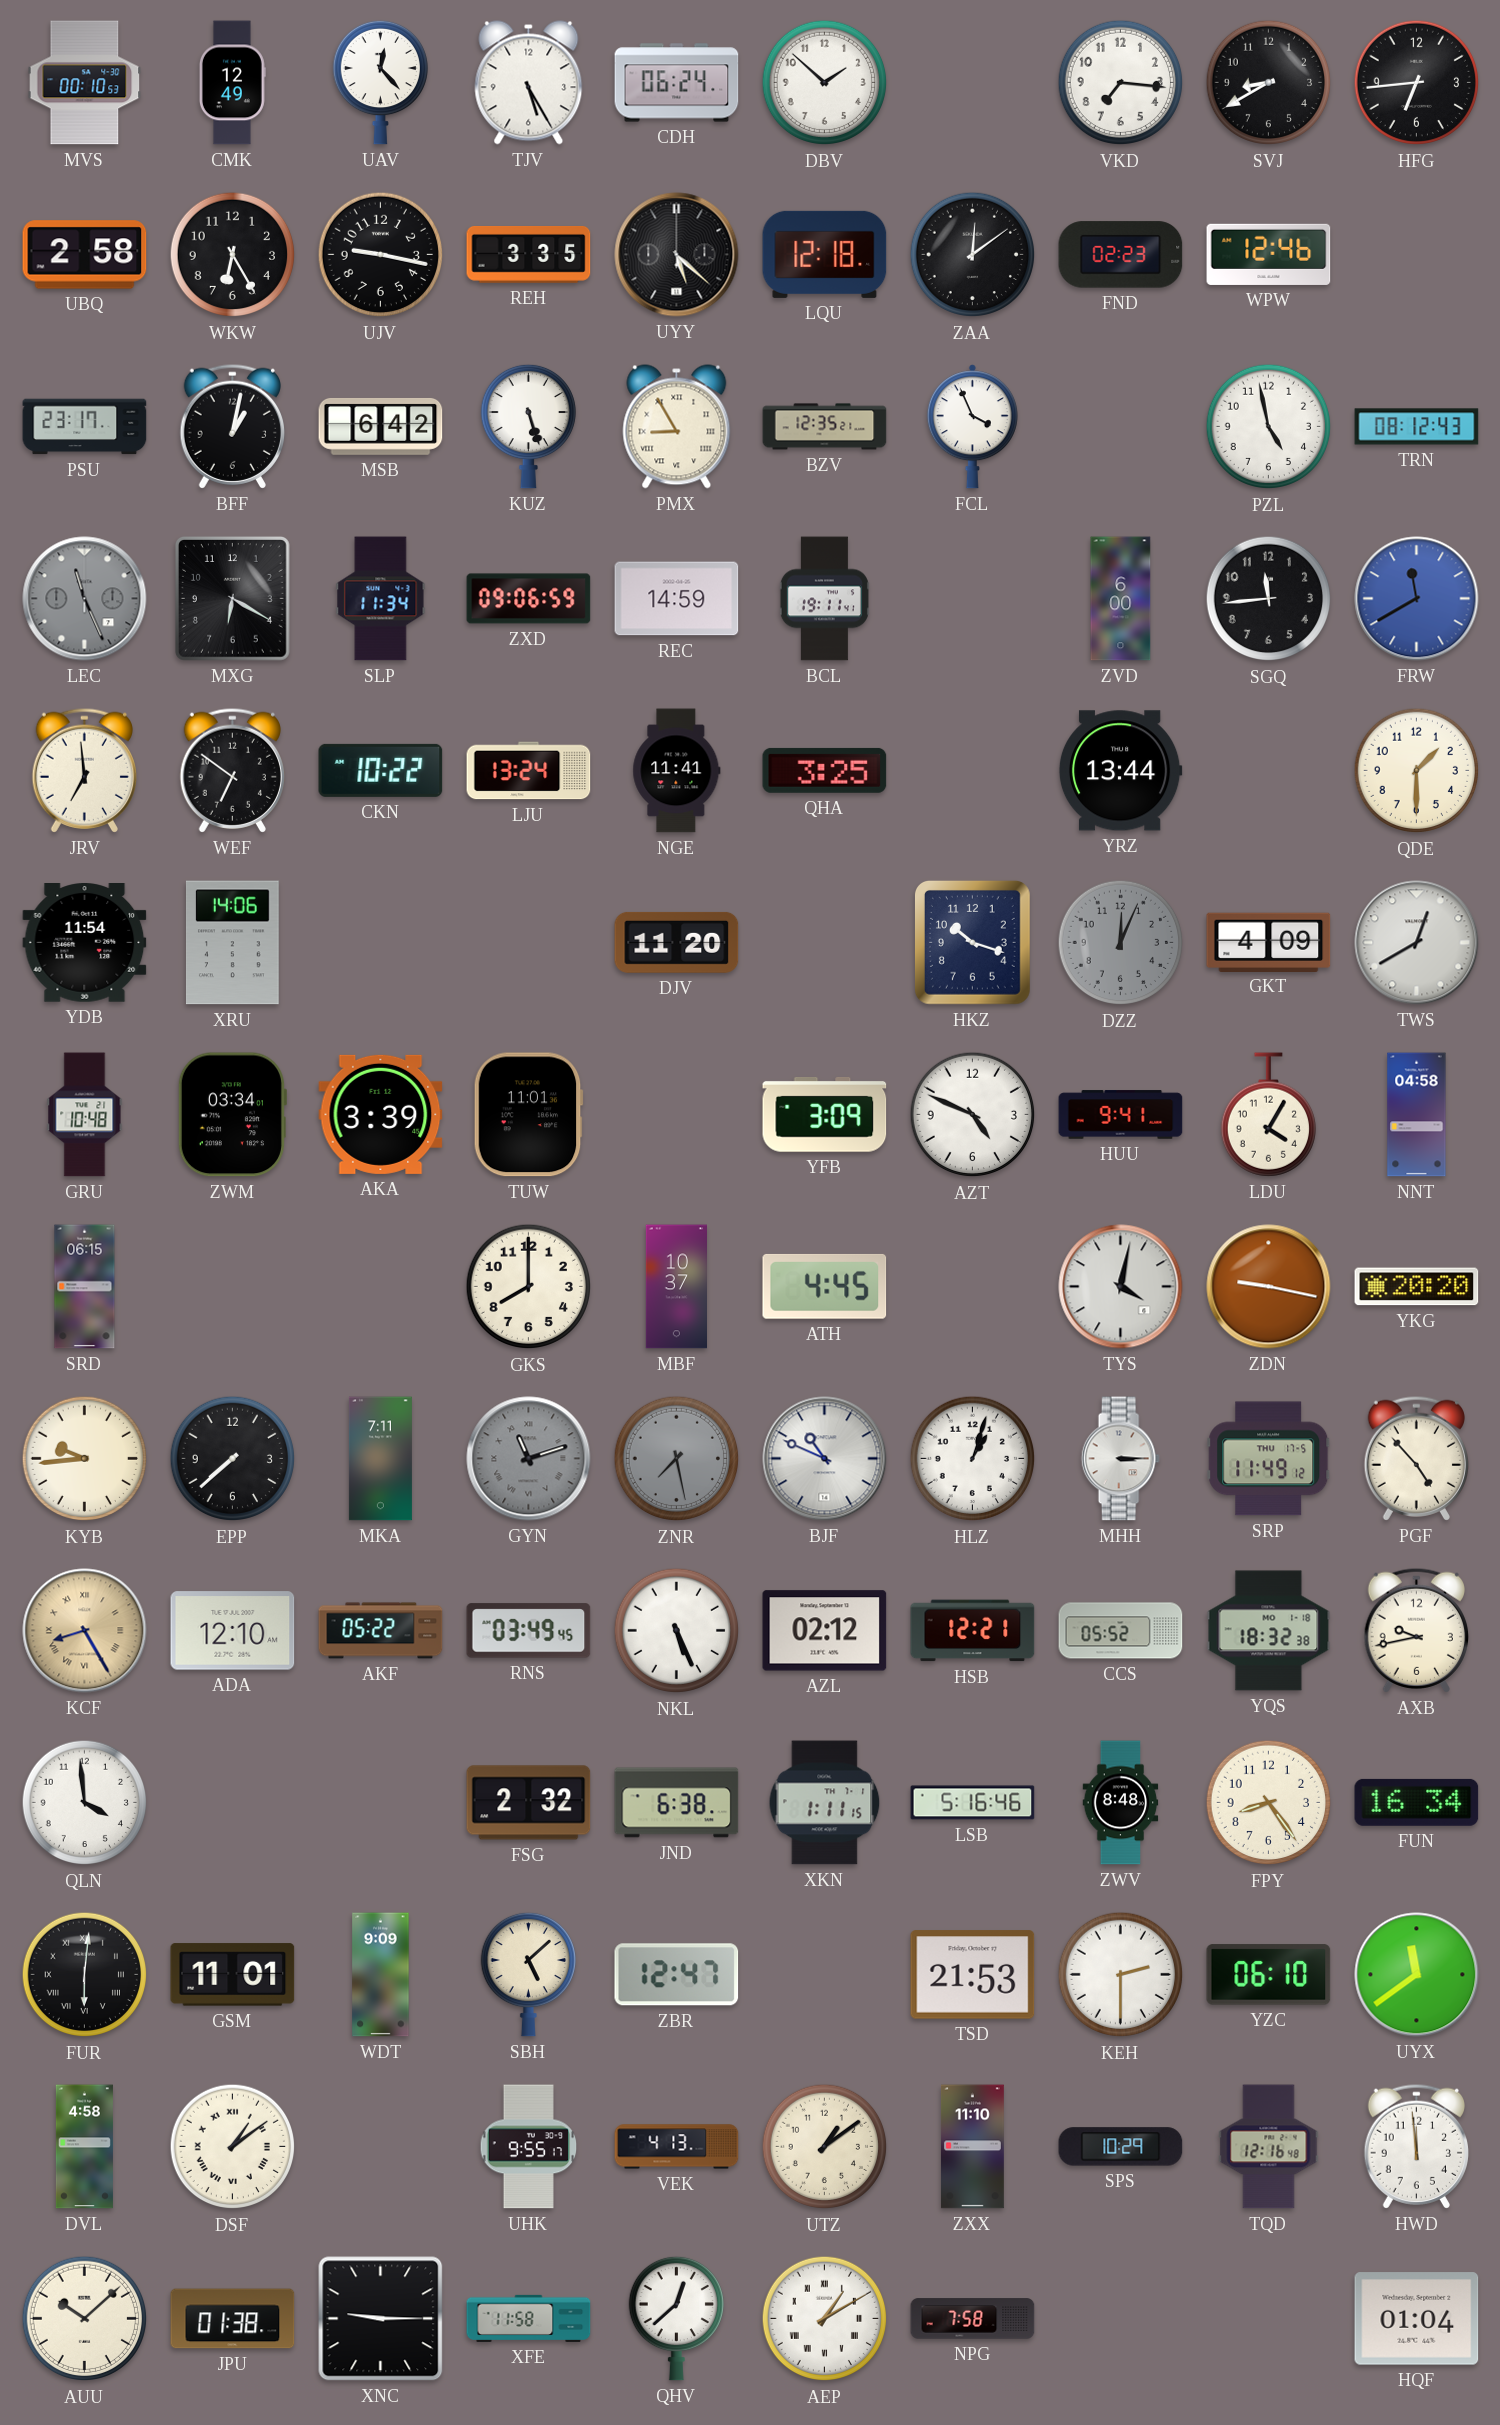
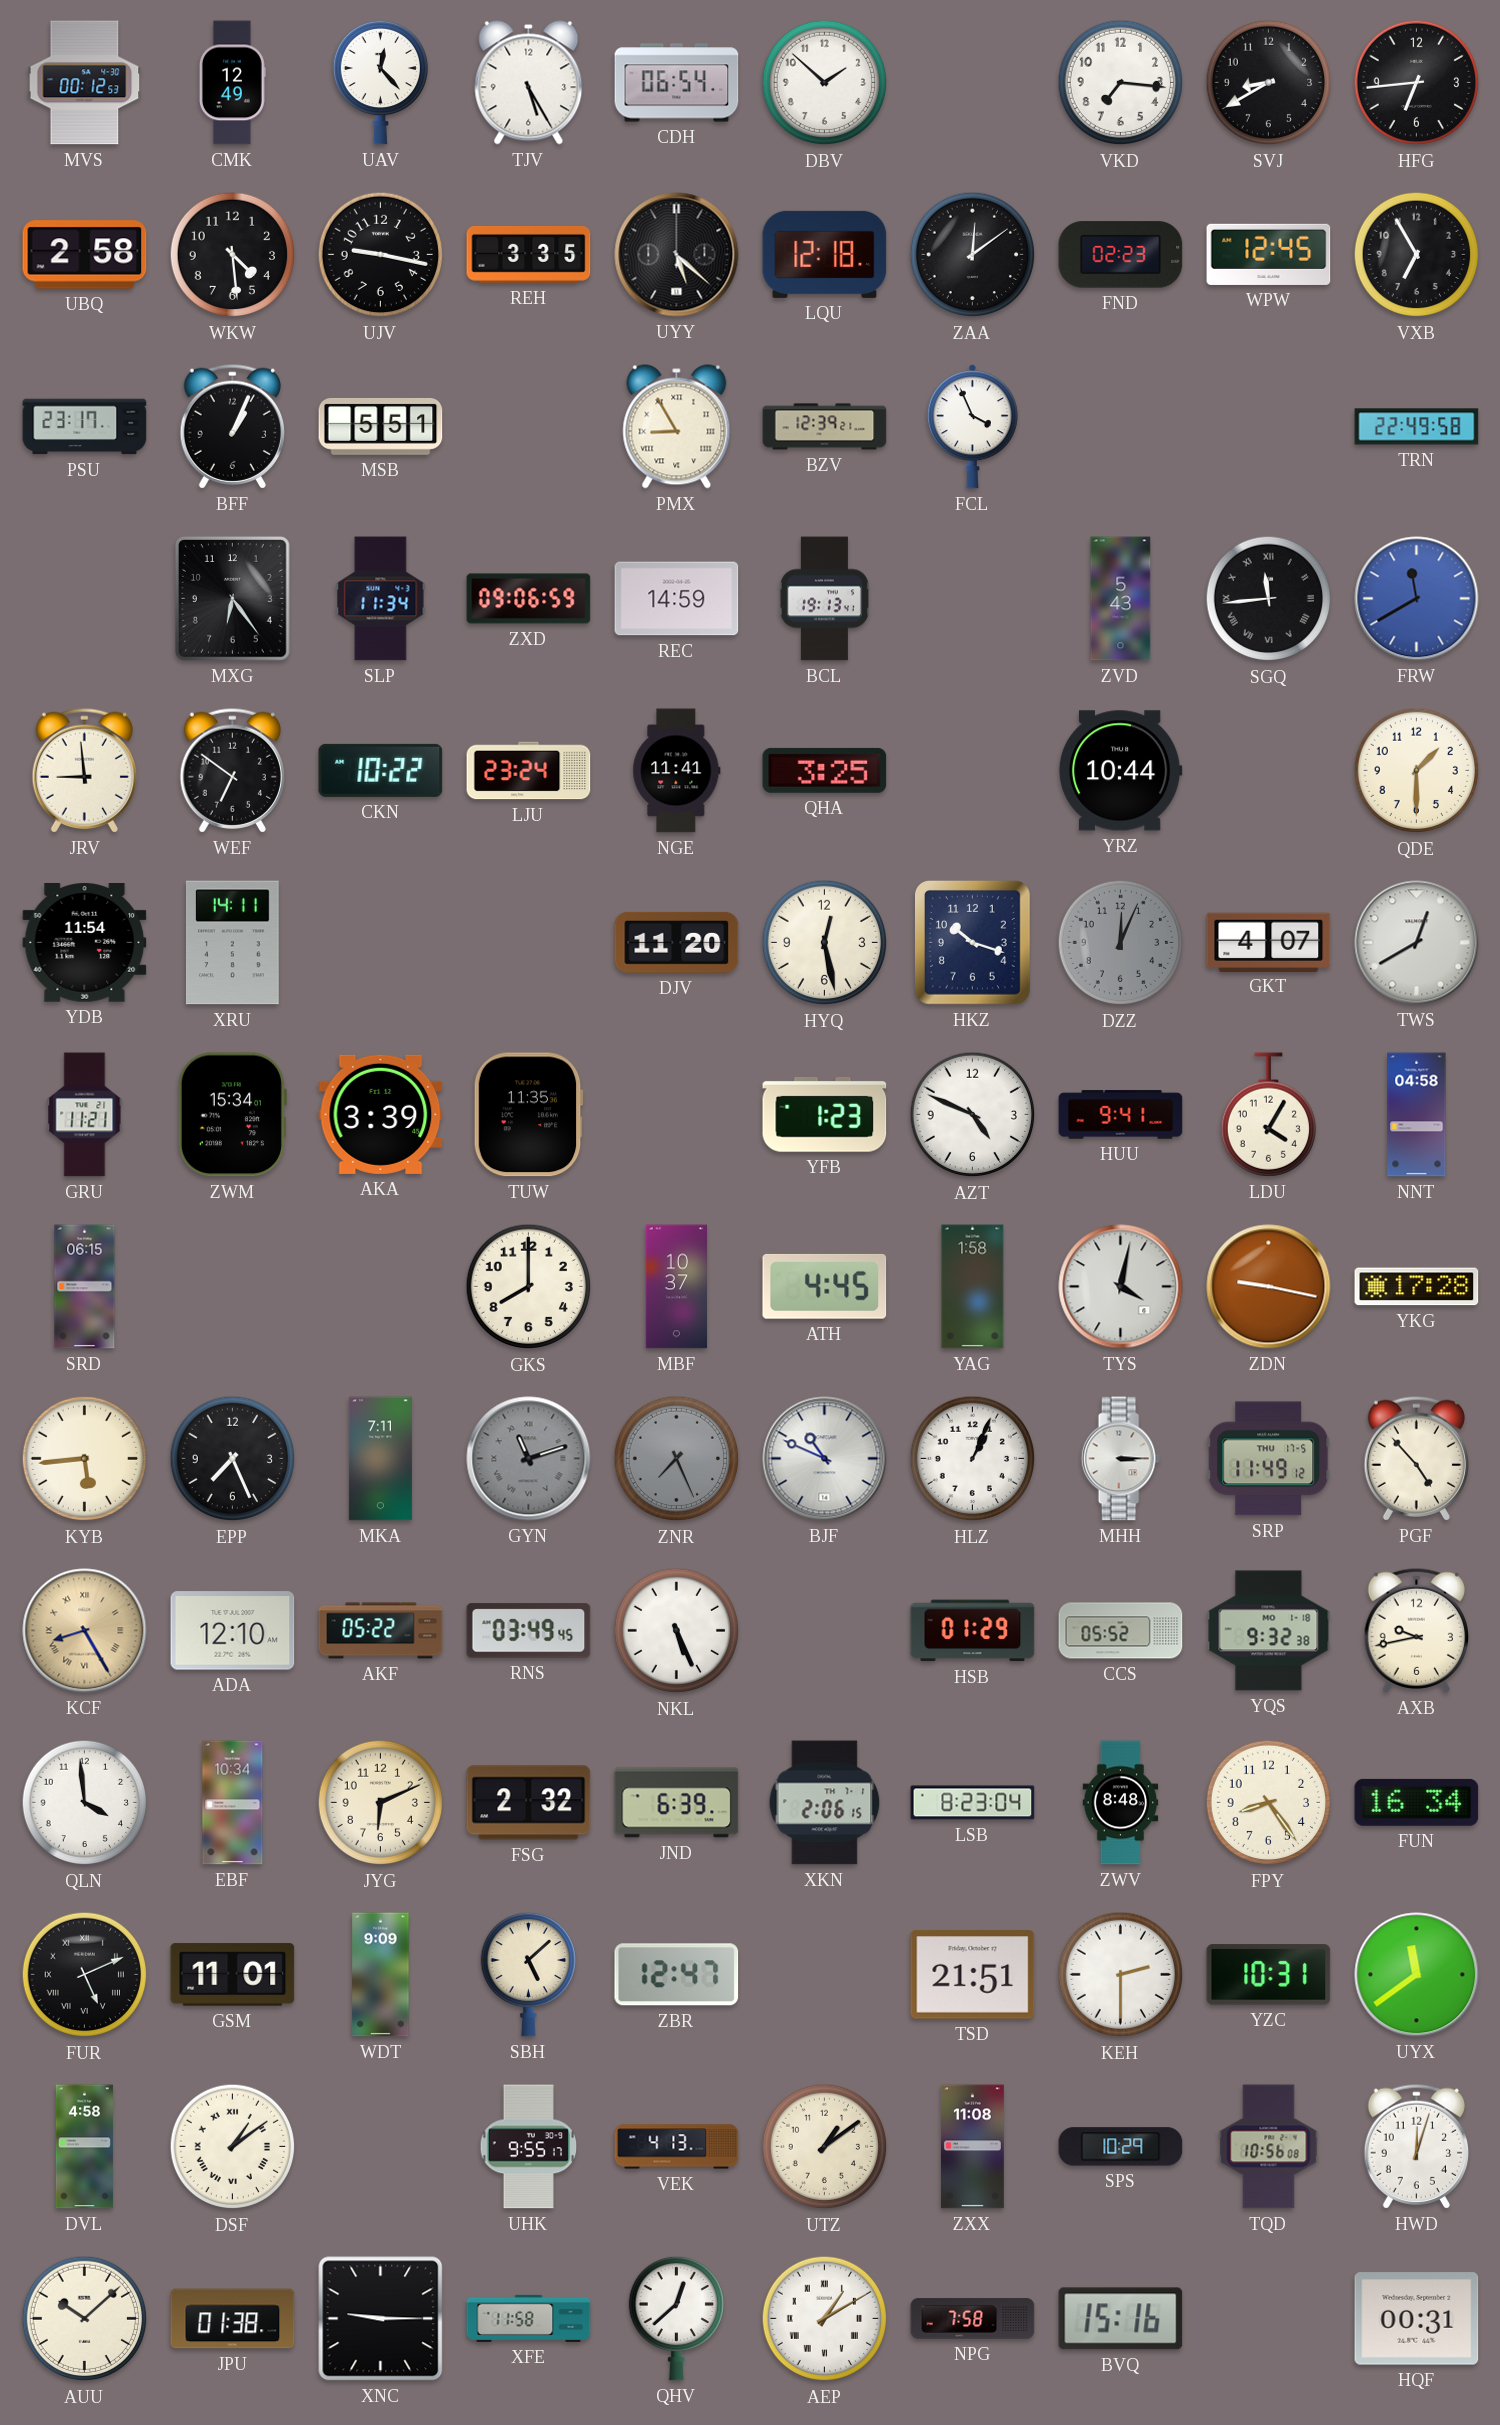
MVS: 00:10 -> 00:12 (85, 83)
CDH: 06:24 -> 06:54 (677, 83)
WKW: 6:25 -> 4:29 (233, 255)
WPW: 12:46 -> 12:45 (1269, 254)
VXB: none -> 6:55 (1417, 255)
BFF: 1:02 -> 1:04 (232, 426)
MSB: 6:42 -> 5:51 (381, 426)
KUZ: 5:27 -> none (528, 426)
BZV: 12:35 -> 12:39 (825, 427)
PZL: 4:58 -> none (1269, 427)
TRN: 08:12 -> 22:49 (1417, 427)
LEC: 11:26 -> none (85, 599)
MXG: 6:20 -> 6:24 (232, 599)
BCL: 19:11 -> 19:13 (824, 599)
ZVD: 6:00 -> 5:43 (1121, 599)
SGQ numerals: Arabic -> Roman (1269, 599)
JRV: 6:59 -> 8:59 (84, 770)
LJU: 13:24 -> 23:24 (529, 771)
YRZ: 13:44 -> 10:44 (1120, 771)
XRU: 14:06 -> 14:11 (232, 943)
HYQ: none -> 12:28 (825, 943)
GKT: 4:09 -> 4:07 (1269, 942)
GRU: 10:48 -> 11:21 (85, 1115)
ZWM: 03:34 -> 15:34 (232, 1115)
TUW: 11:01 -> 11:35 (528, 1115)
YFB: 3:09 -> 1:23 (825, 1115)
YAG: none -> 1:58 (973, 1287)
YKG: 20:20 -> 17:28 (1417, 1287)
KYB: 9:44 -> 5:44 (85, 1459)
EPP: 7:38 -> 7:26 (233, 1459)
ZNR: 7:28 -> 7:26 (677, 1459)
HLZ: 1:03 -> 1:04 (973, 1459)
AZL: 02:12 -> none (825, 1631)
HSB: 12:21 -> 01:29 (973, 1631)
YQS: 18:32 -> 9:32 (1269, 1631)
EBF: none -> 10:34 (233, 1803)
JYG: none -> 6:11 (381, 1803)
JND: 6:38 -> 6:39 (677, 1803)
XKN: 1:11 -> 2:06 (825, 1803)
LSB: 5:16 -> 8:23 (973, 1803)
FUR: 6:01 -> 5:11 (85, 1975)
TSD: 21:53 -> 21:51 (973, 1975)
YZC: 06:10 -> 10:31 (1269, 1975)
ZXX: 11:10 -> 11:08 (972, 2147)
TQD: 12:16 -> 10:56 (1269, 2147)
HWD: 11:59 -> 12:03 (1416, 2146)
BVQ: none -> 15:16 (1121, 2319)
HQF: 01:04 -> 00:31 (1417, 2319)
